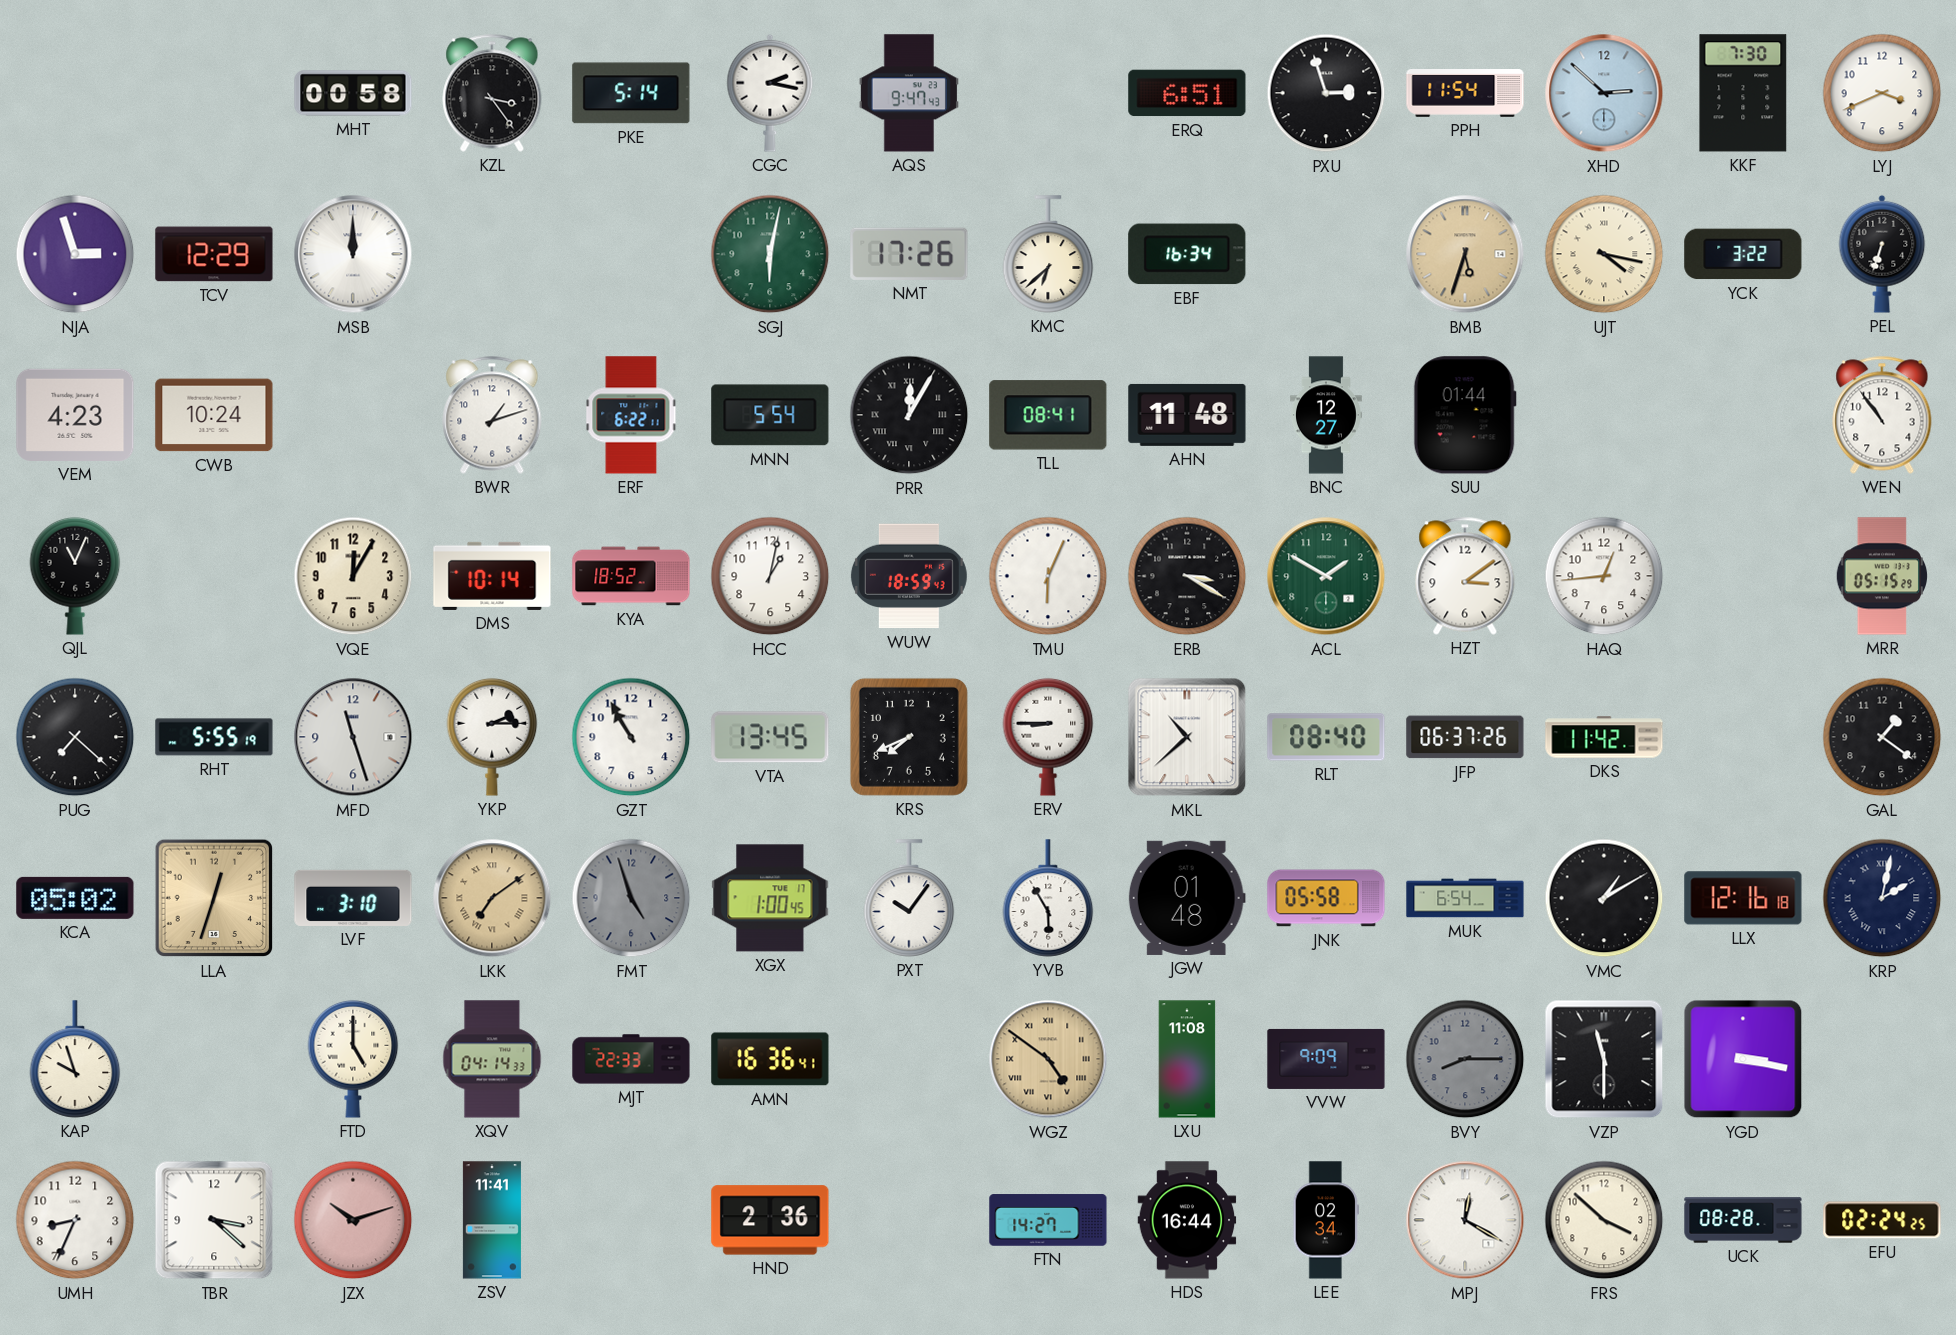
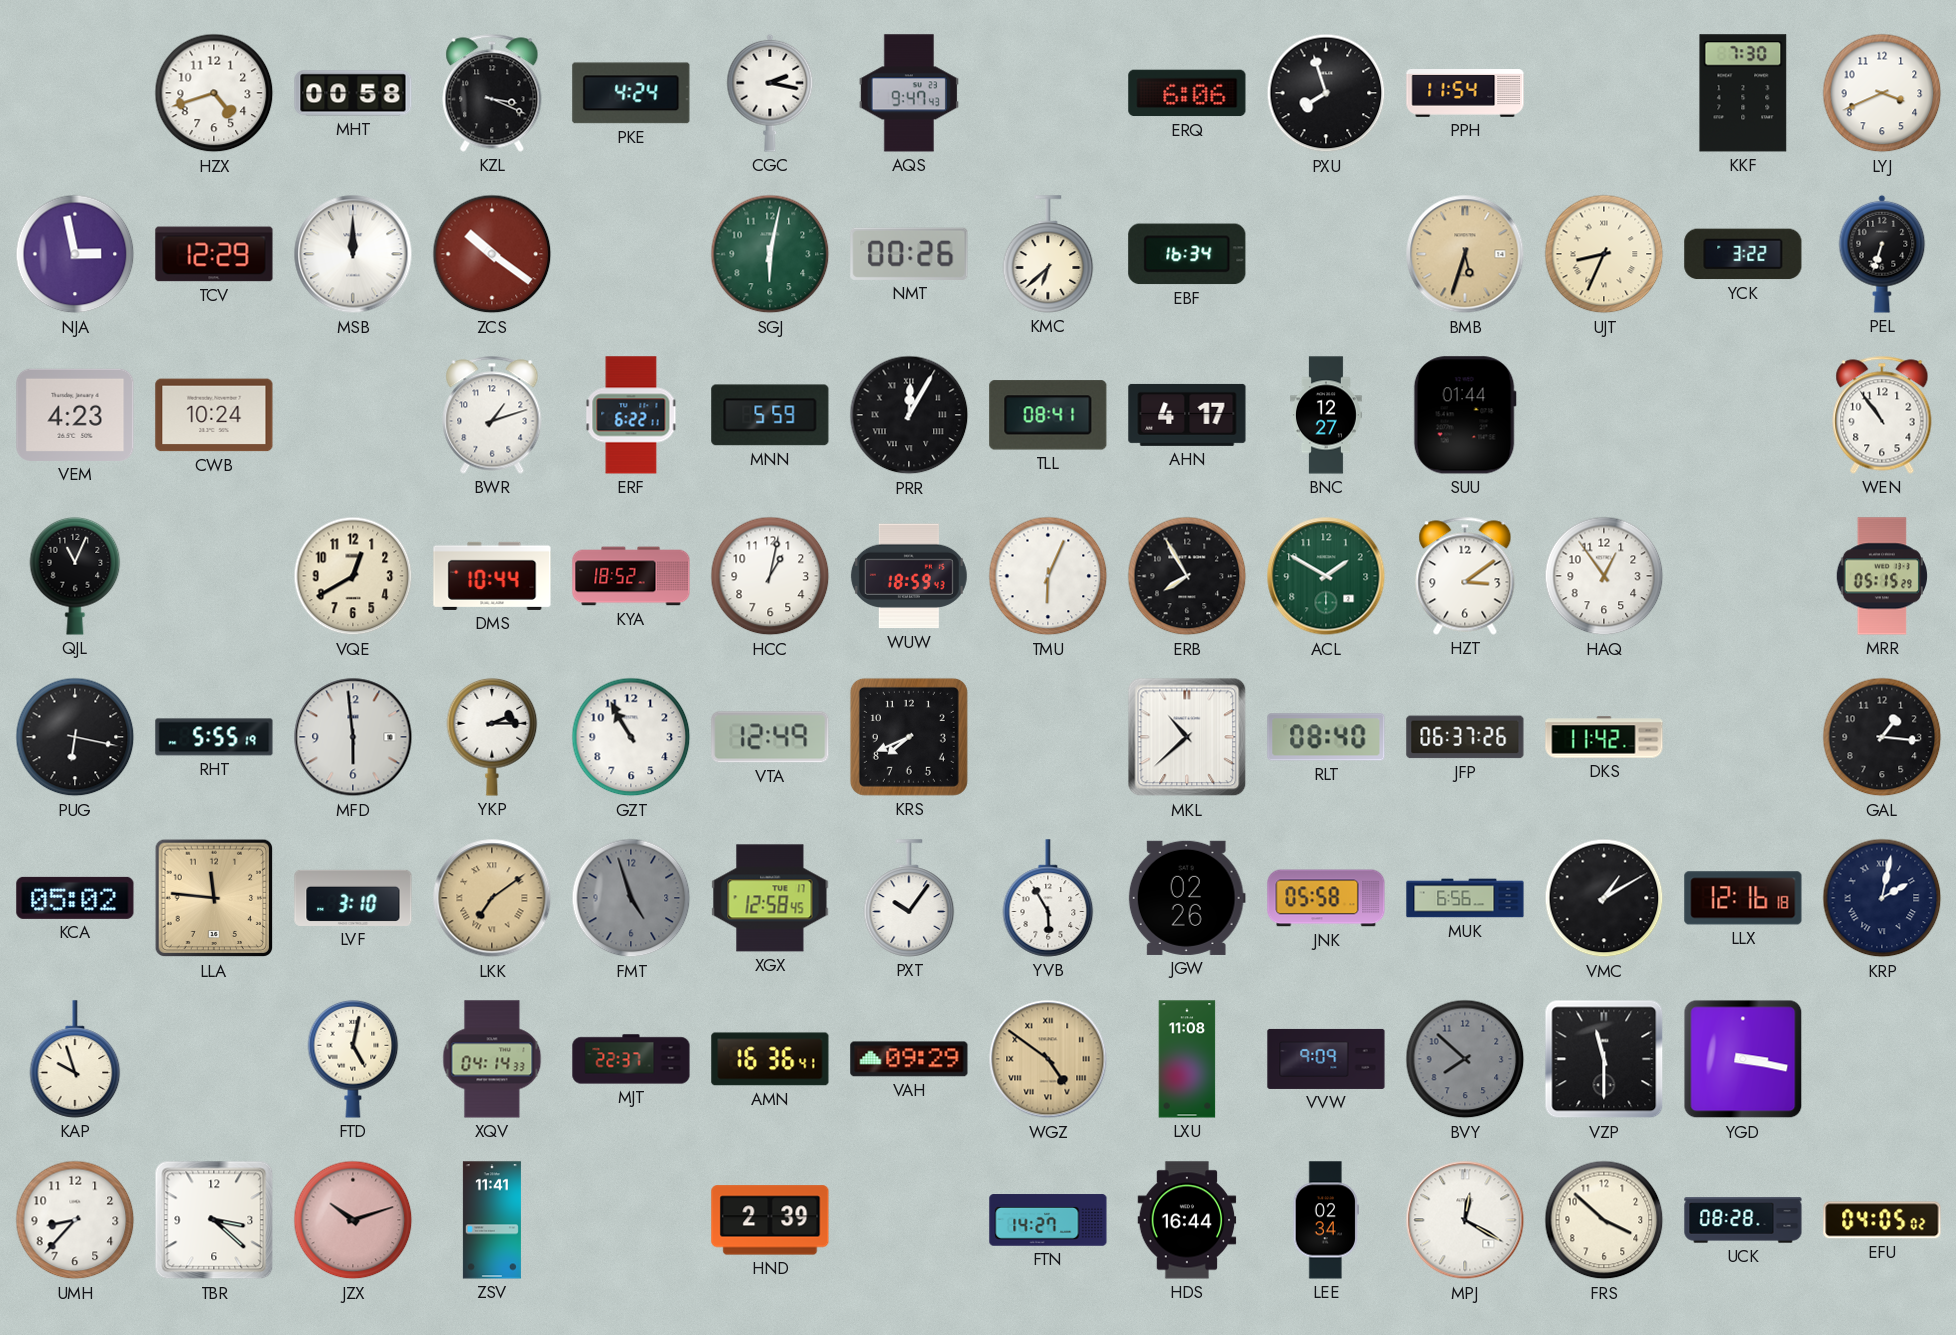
HZX: none -> 4:42 (214, 93)
KZL: 3:24 -> 3:19 (492, 93)
PKE: 5:14 -> 4:24 (631, 93)
ERQ: 6:51 -> 6:06 (1187, 93)
PXU: 2:57 -> 7:57 (1326, 93)
XHD: 2:52 -> none (1604, 93)
NJA: 2:57 -> 2:58 (75, 254)
ZCS: none -> 10:21 (492, 254)
NMT: 17:26 -> 00:26 (909, 254)
UJT: 4:17 -> 8:34 (1604, 254)
MNN: 5:54 -> 5:59 (770, 415)
AHN: 11:48 -> 4:17 (1187, 415)
VQE: 12:05 -> 12:40 (353, 576)
DMS: 10:14 -> 10:44 (492, 576)
ERB: 3:20 -> 7:55 (1187, 576)
HAQ: 12:44 -> 12:54 (1604, 576)
PUG: 7:22 -> 6:17 (75, 737)
MFD: 11:27 -> 5:59 (353, 737)
VTA: 13:45 -> 12:49 (770, 737)
ERV: 8:45 -> none (1048, 737)
GAL: 1:21 -> 1:16 (1882, 737)
LLA: 12:33 -> 11:46 (214, 898)
XGX: 1:00 -> 12:58 (770, 898)
JGW: 01:48 -> 02:26 (1187, 898)
MUK: 6:54 -> 6:56 (1465, 898)
FTD: 5:00 -> 5:02 (353, 1059)
MJT: 22:33 -> 22:37 (631, 1059)
VAH: none -> 09:29 (909, 1059)
BVY: 8:15 -> 7:52 (1465, 1059)
UMH: 8:34 -> 8:37 (75, 1220)
HND: 2:36 -> 2:39 (770, 1220)
EFU: 02:24 -> 04:05 (1882, 1220)
